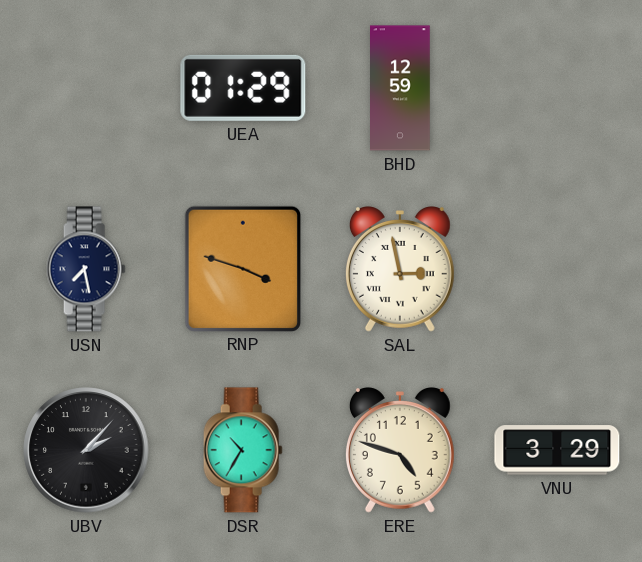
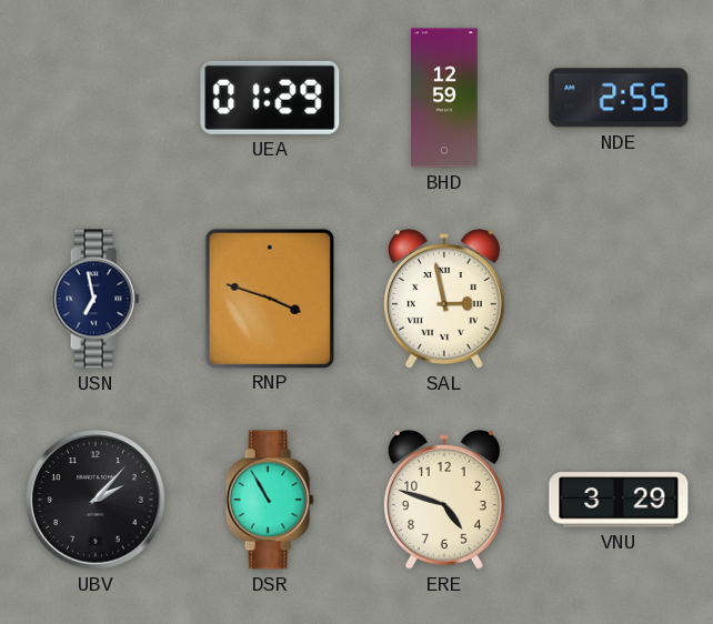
NDE: none -> 2:55 (619, 98)
USN: 7:28 -> 6:58 (96, 299)
DSR: 10:35 -> 10:55 (270, 500)
